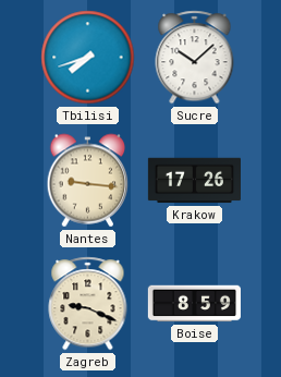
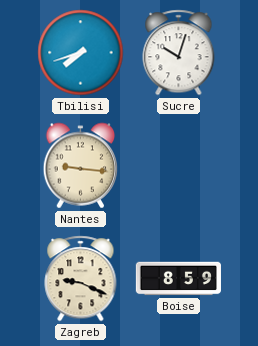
Sucre: 10:08 -> 10:03 (179, 53)
Krakow: 17:26 -> none (194, 181)
